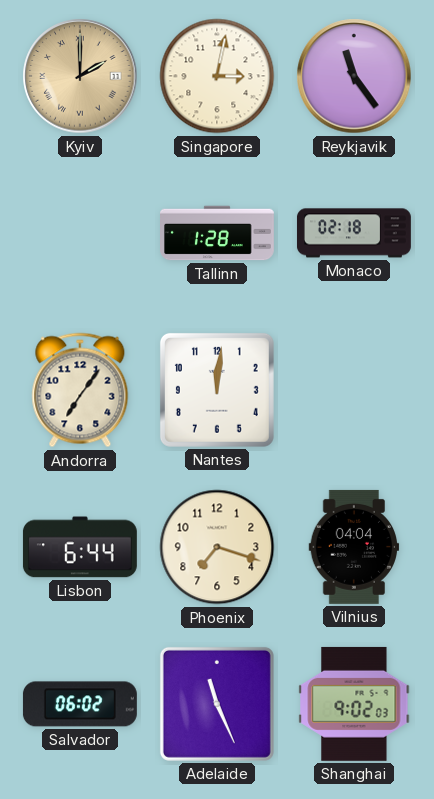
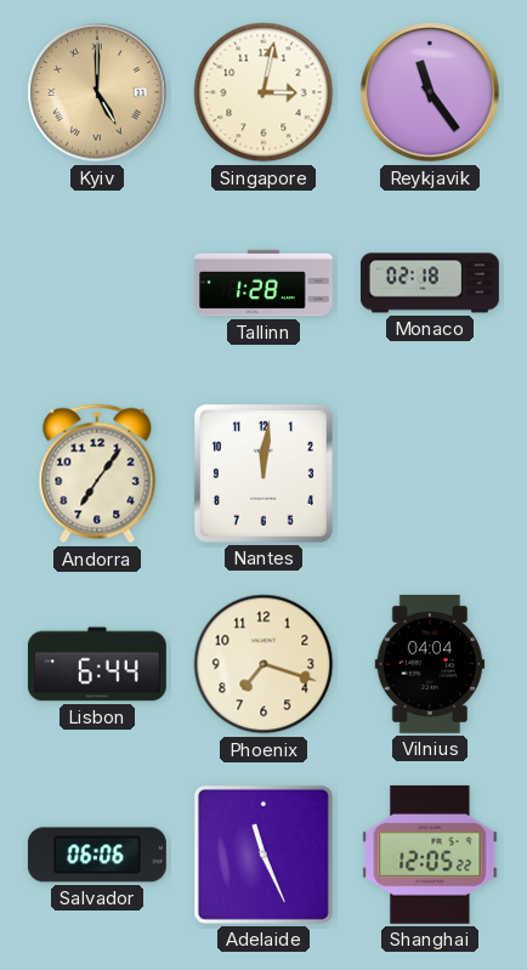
Kyiv: 2:00 -> 5:00 (97, 92)
Salvador: 06:02 -> 06:06 (97, 855)
Shanghai: 9:02 -> 12:05 (430, 855)
